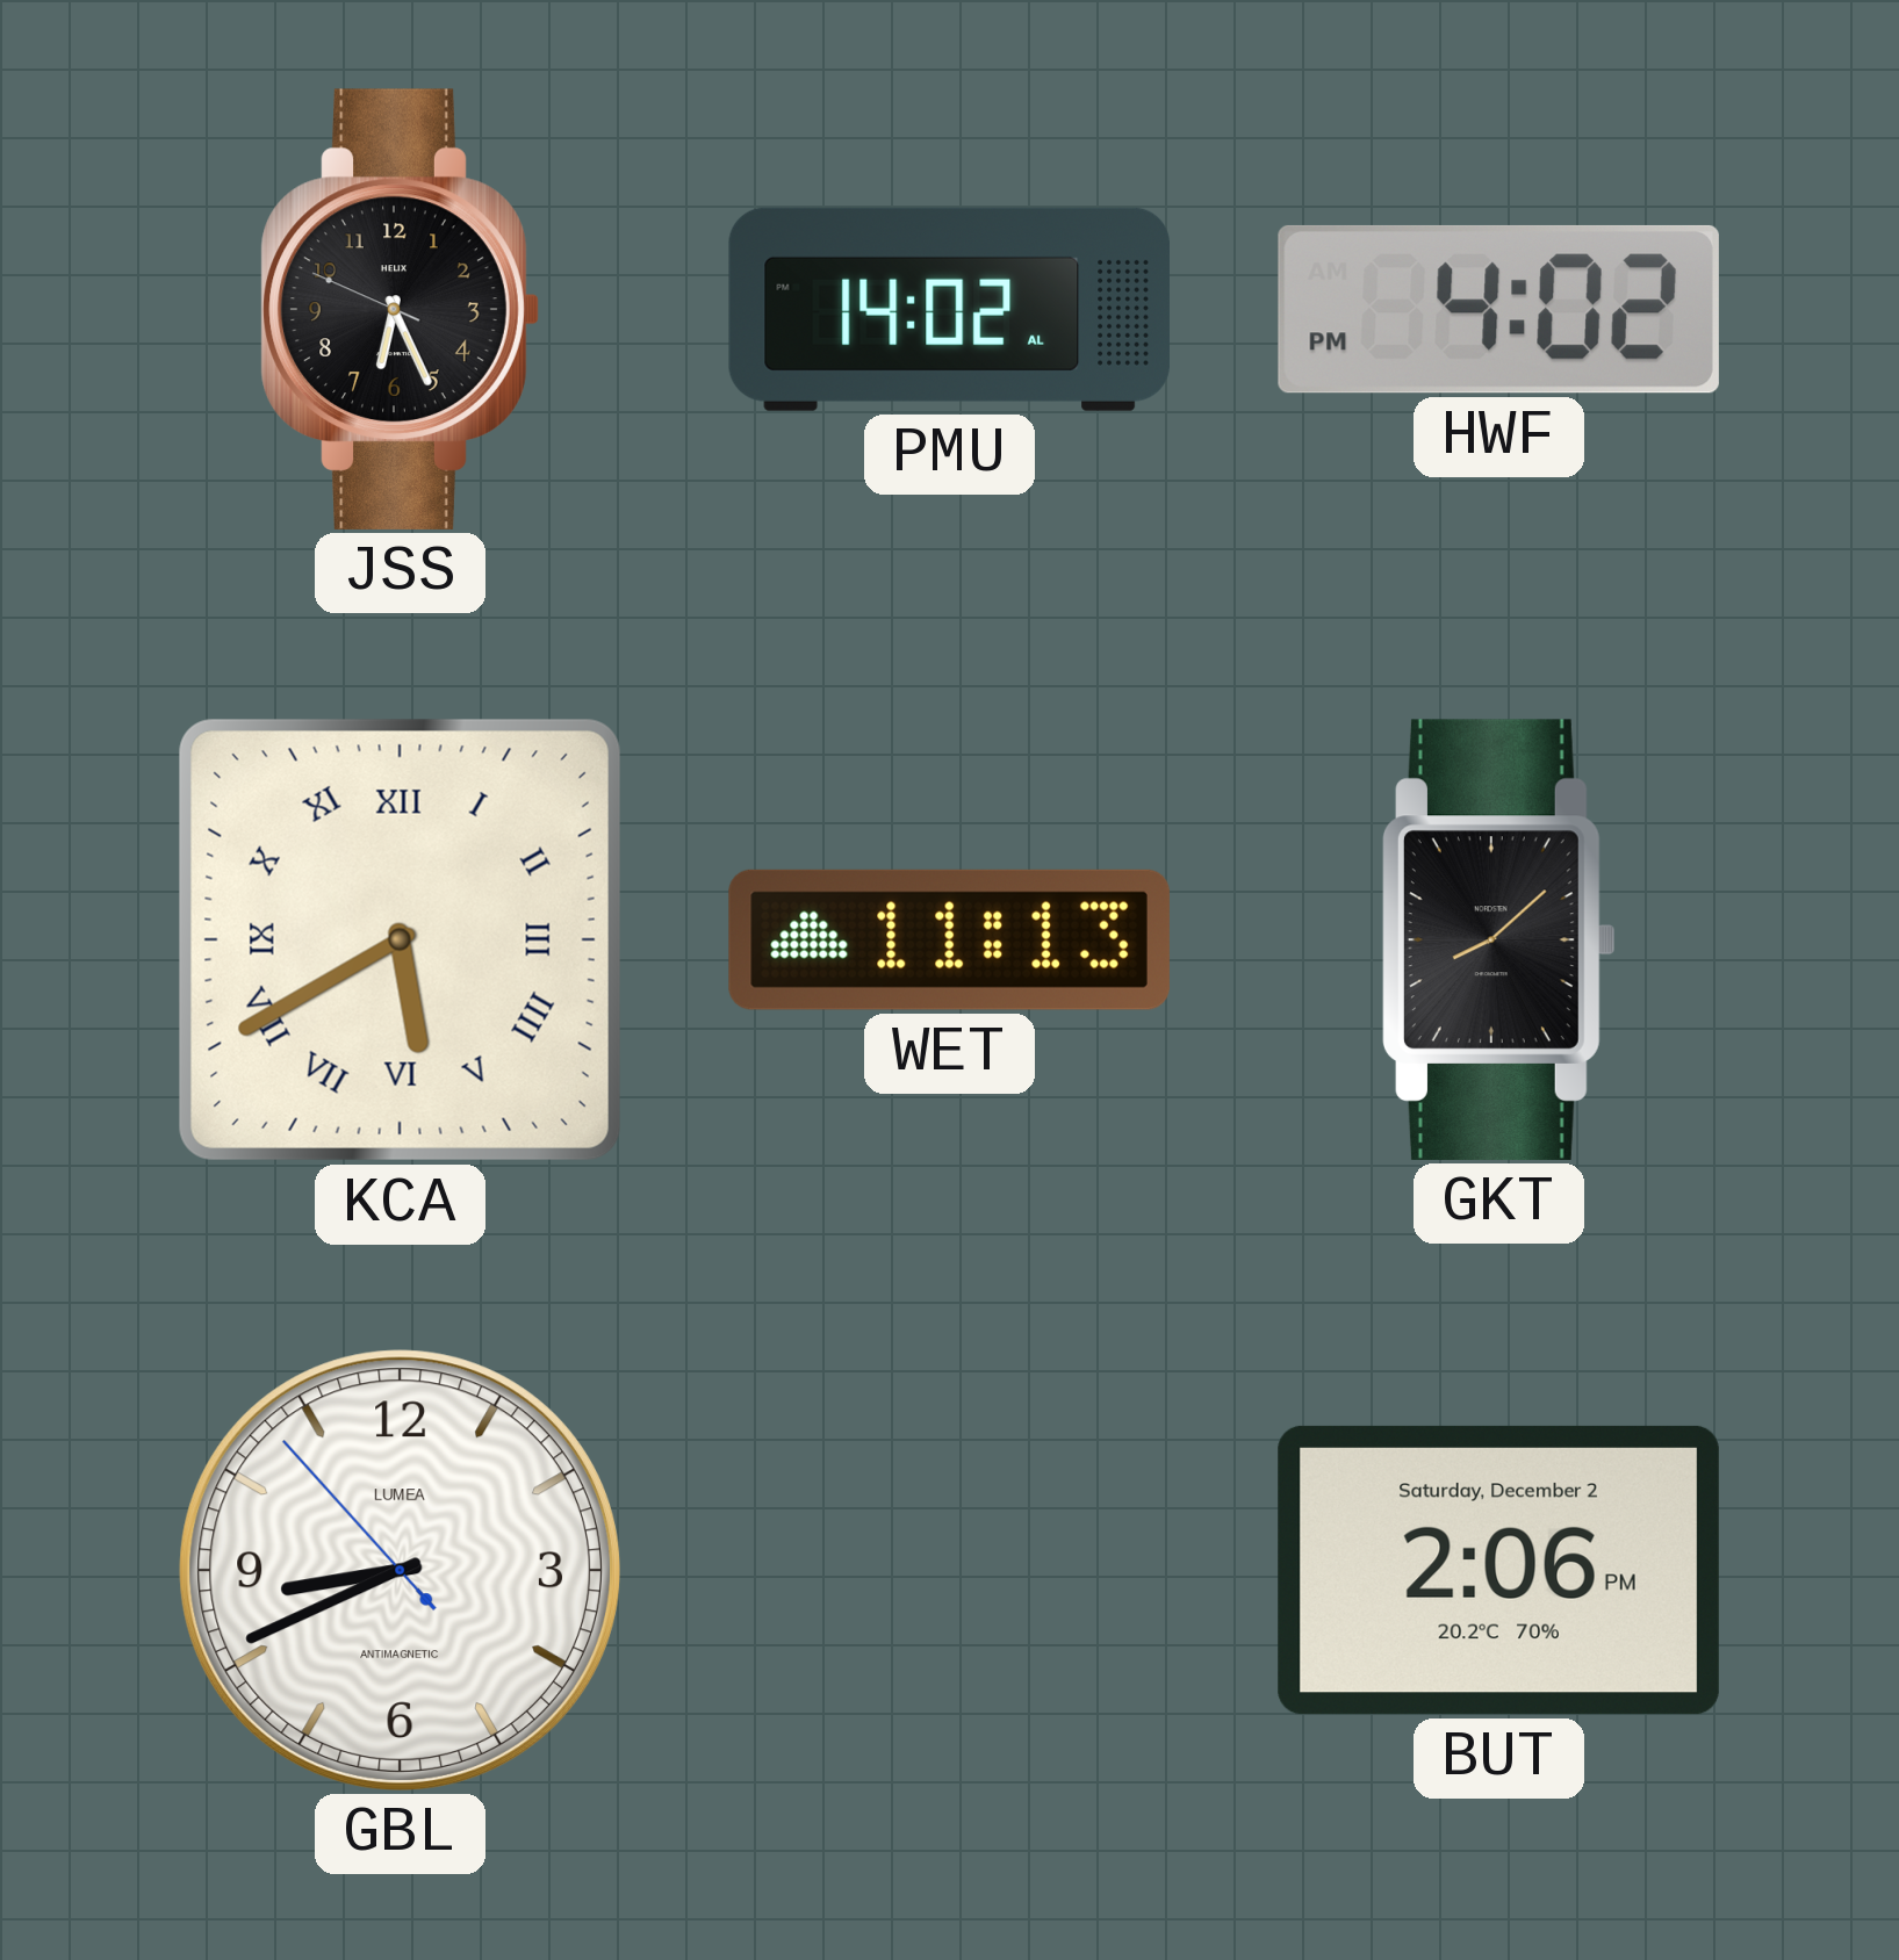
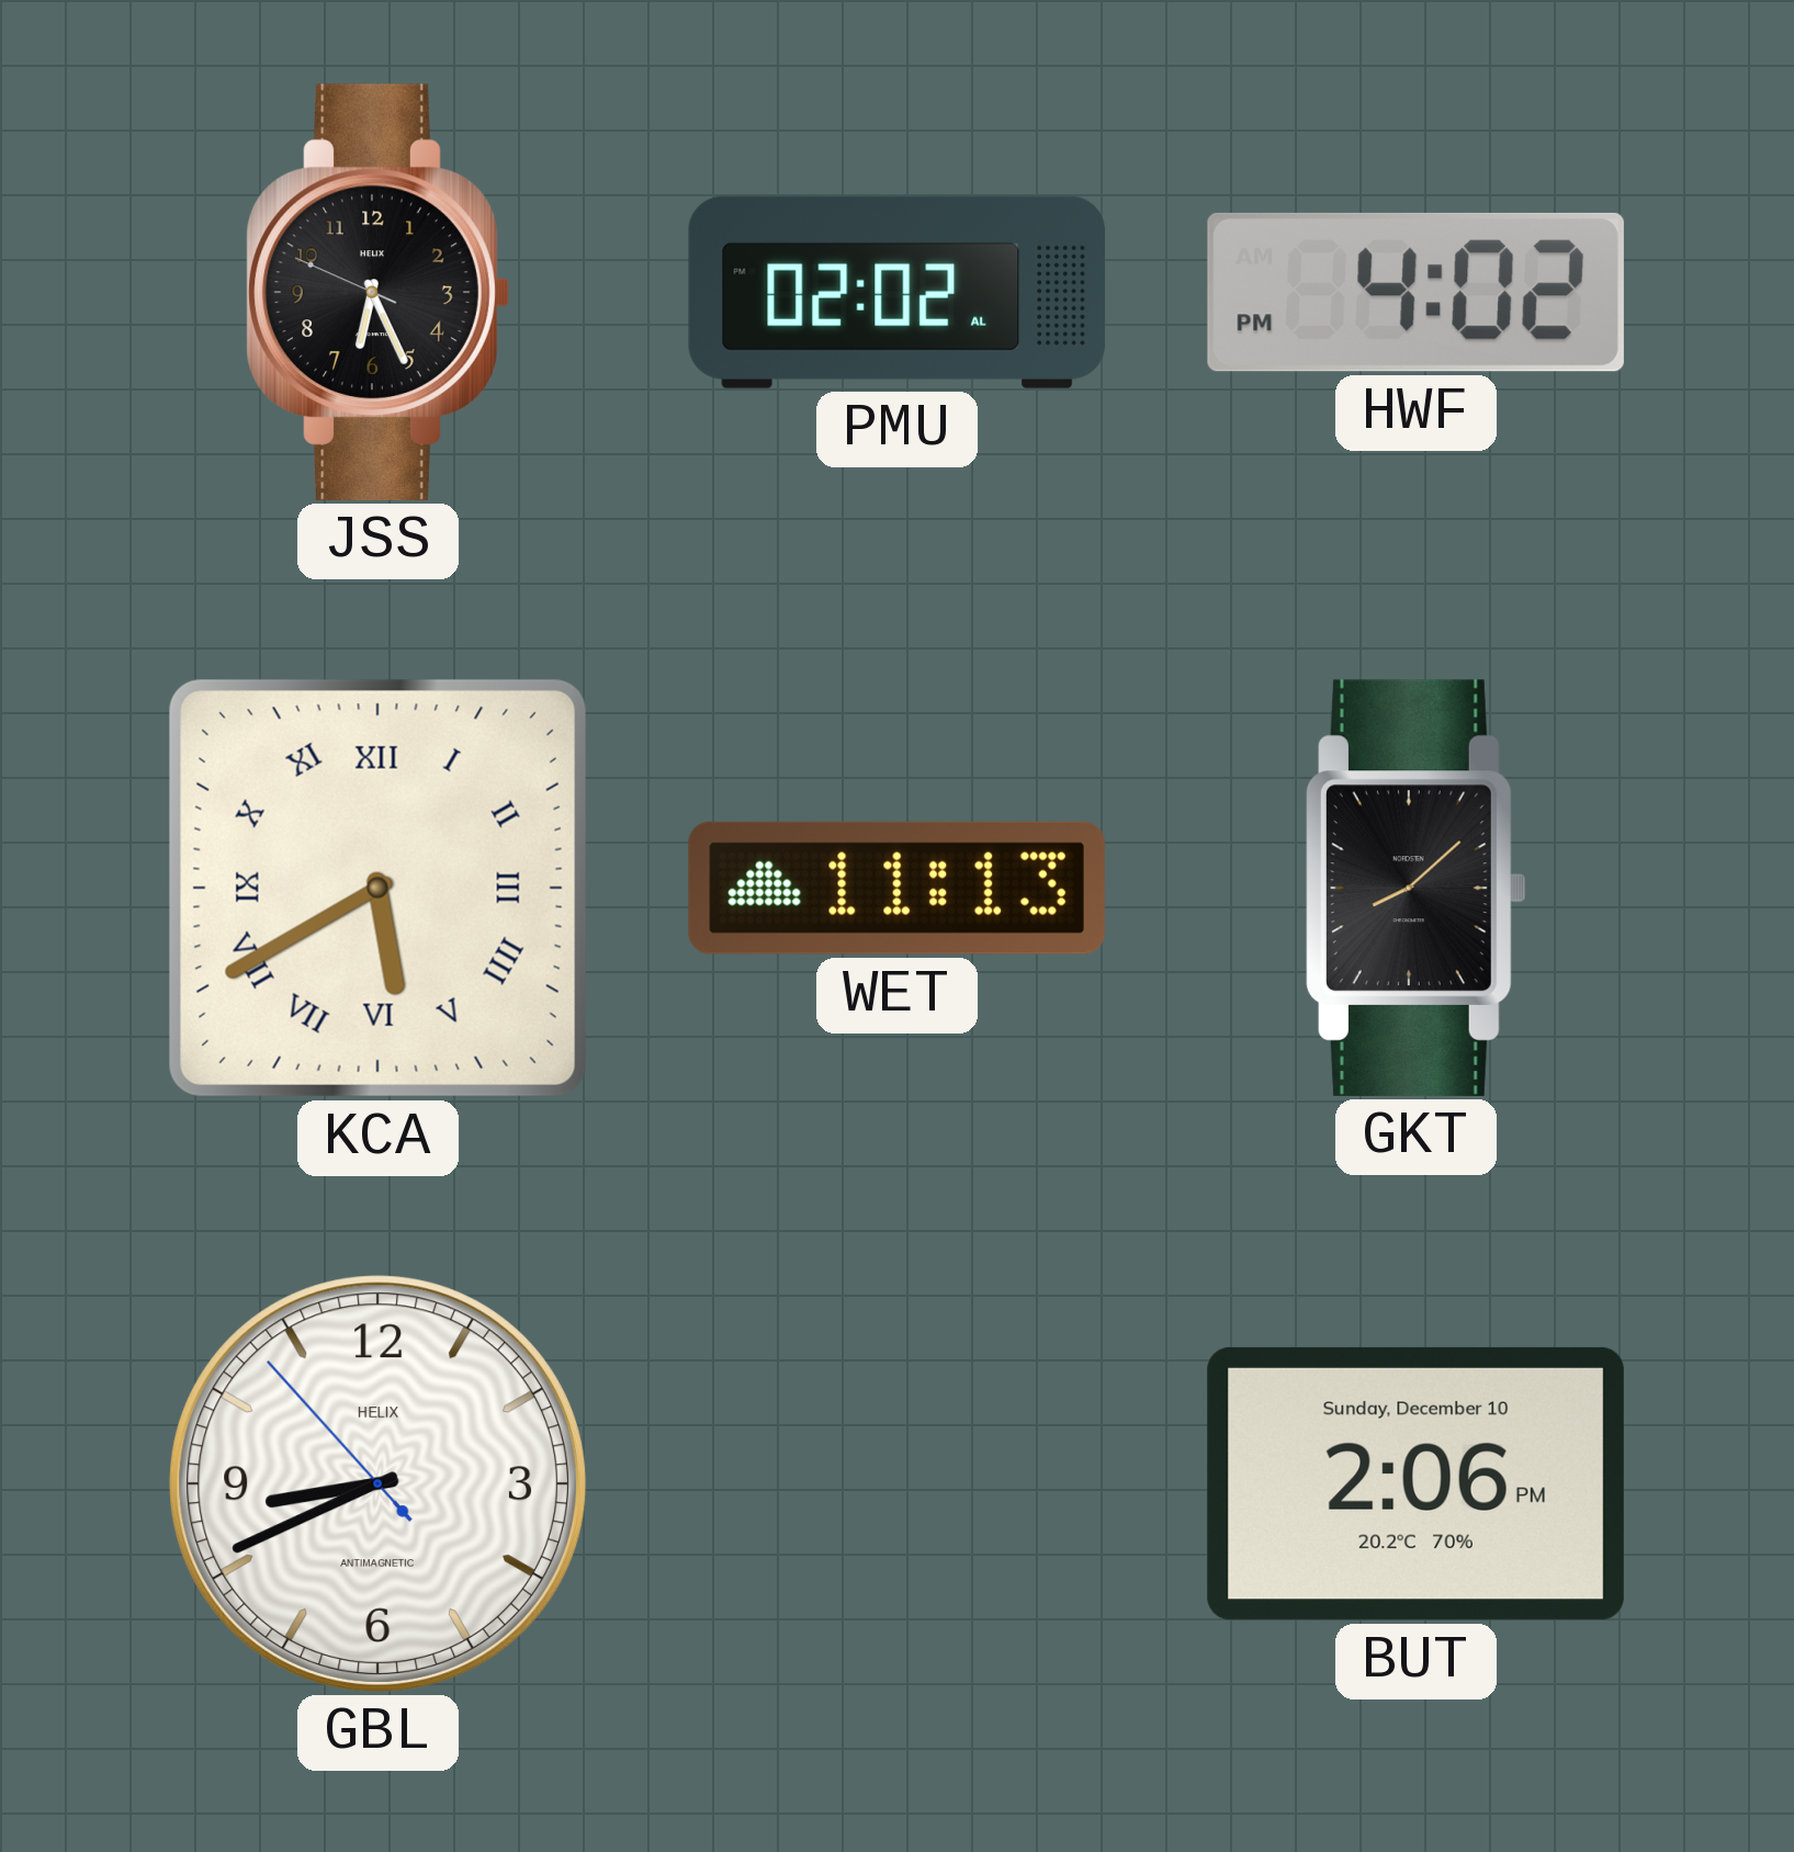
PMU: 14:02 -> 02:02 (896, 292)
GBL brand: LUMEA -> HELIX (377, 1483)
BUT date: Saturday, December 2 -> Sunday, December 10 (1415, 1483)
